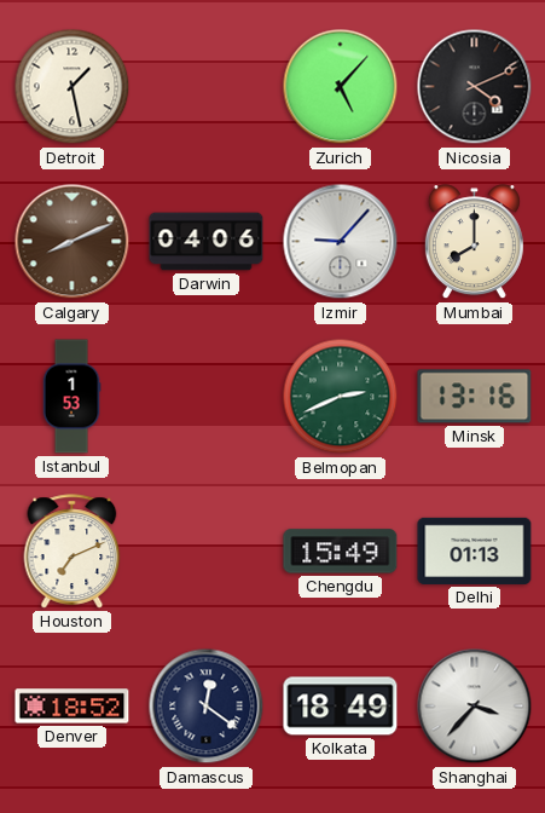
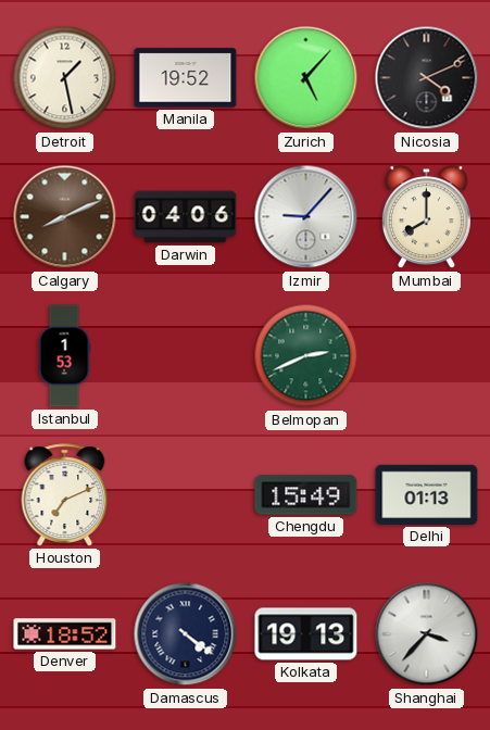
Manila: none -> 19:52 (186, 78)
Minsk: 13:16 -> none (475, 397)
Damascus: 12:21 -> 4:21 (186, 634)
Kolkata: 18:49 -> 19:13 (306, 634)
